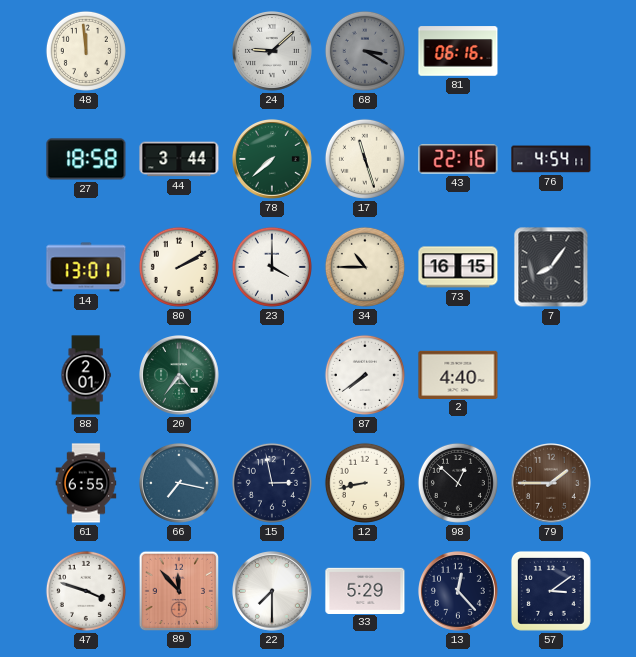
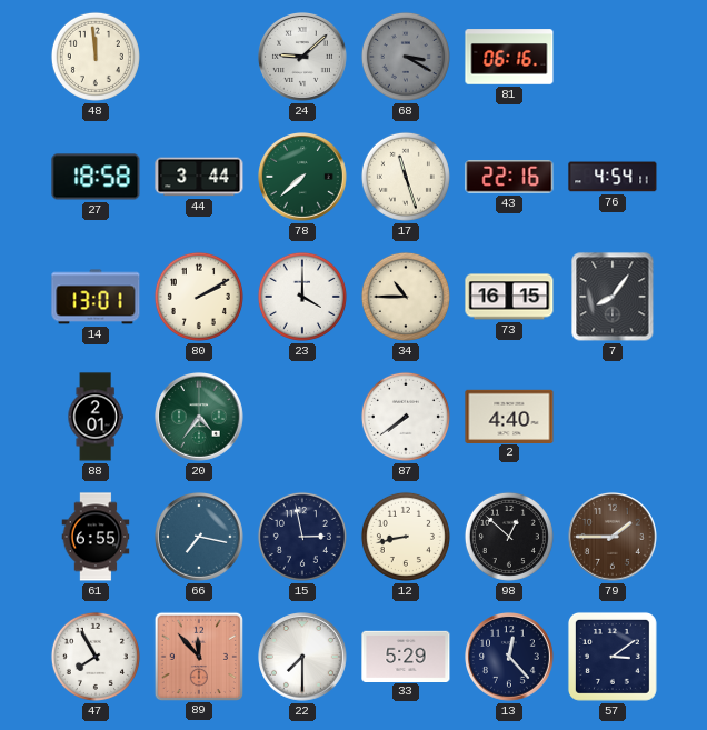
47: 3:48 -> 7:55 (96, 657)
